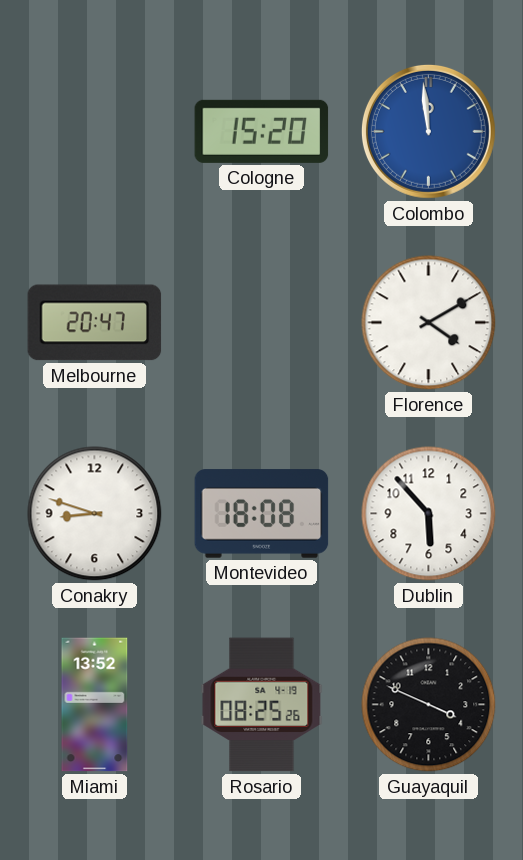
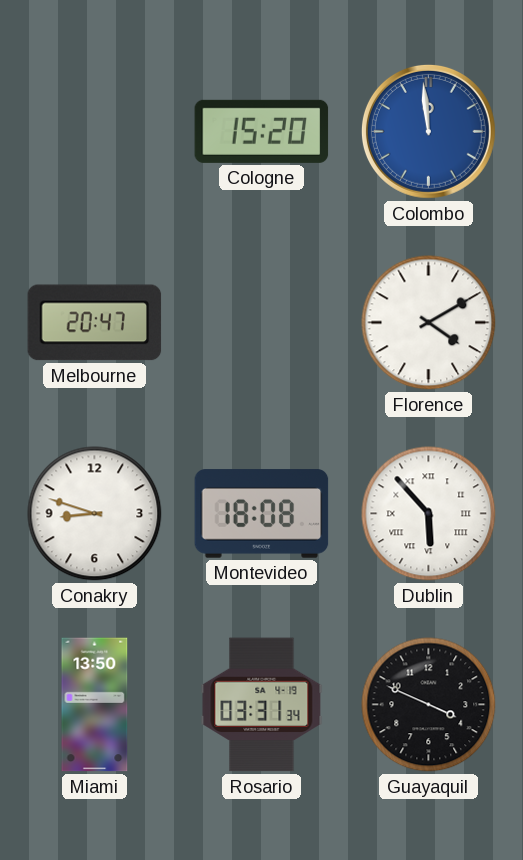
Dublin numerals: Arabic -> Roman (429, 514)
Miami: 13:52 -> 13:50 (95, 705)
Rosario: 08:25 -> 03:31 (262, 705)
